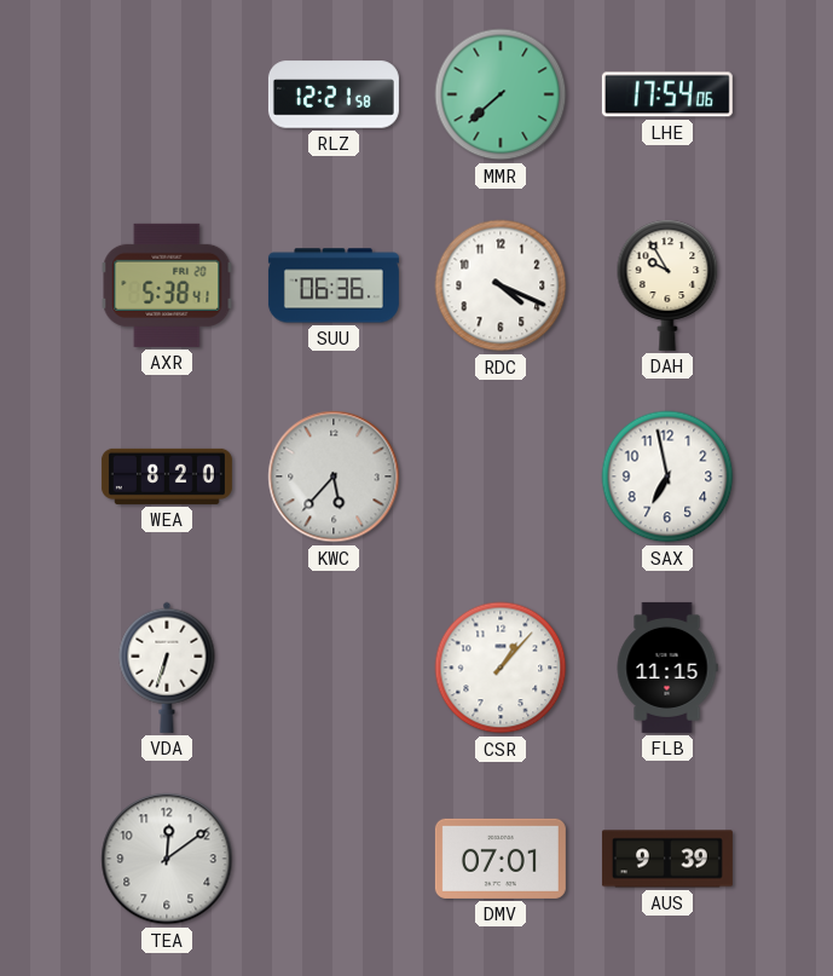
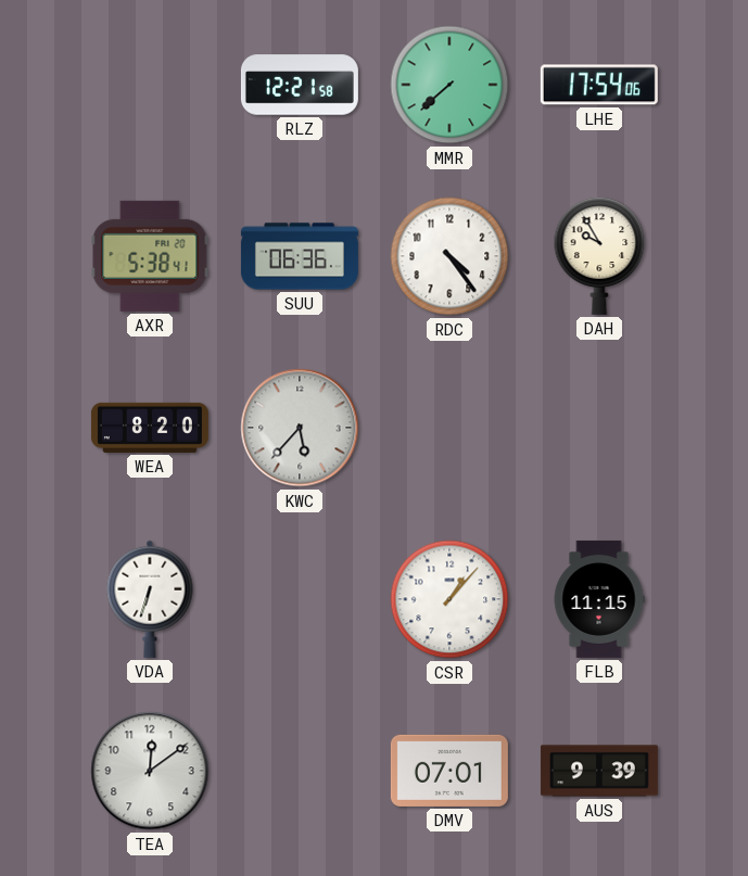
RDC: 4:19 -> 4:24 (449, 256)
SAX: 6:58 -> none (667, 477)
